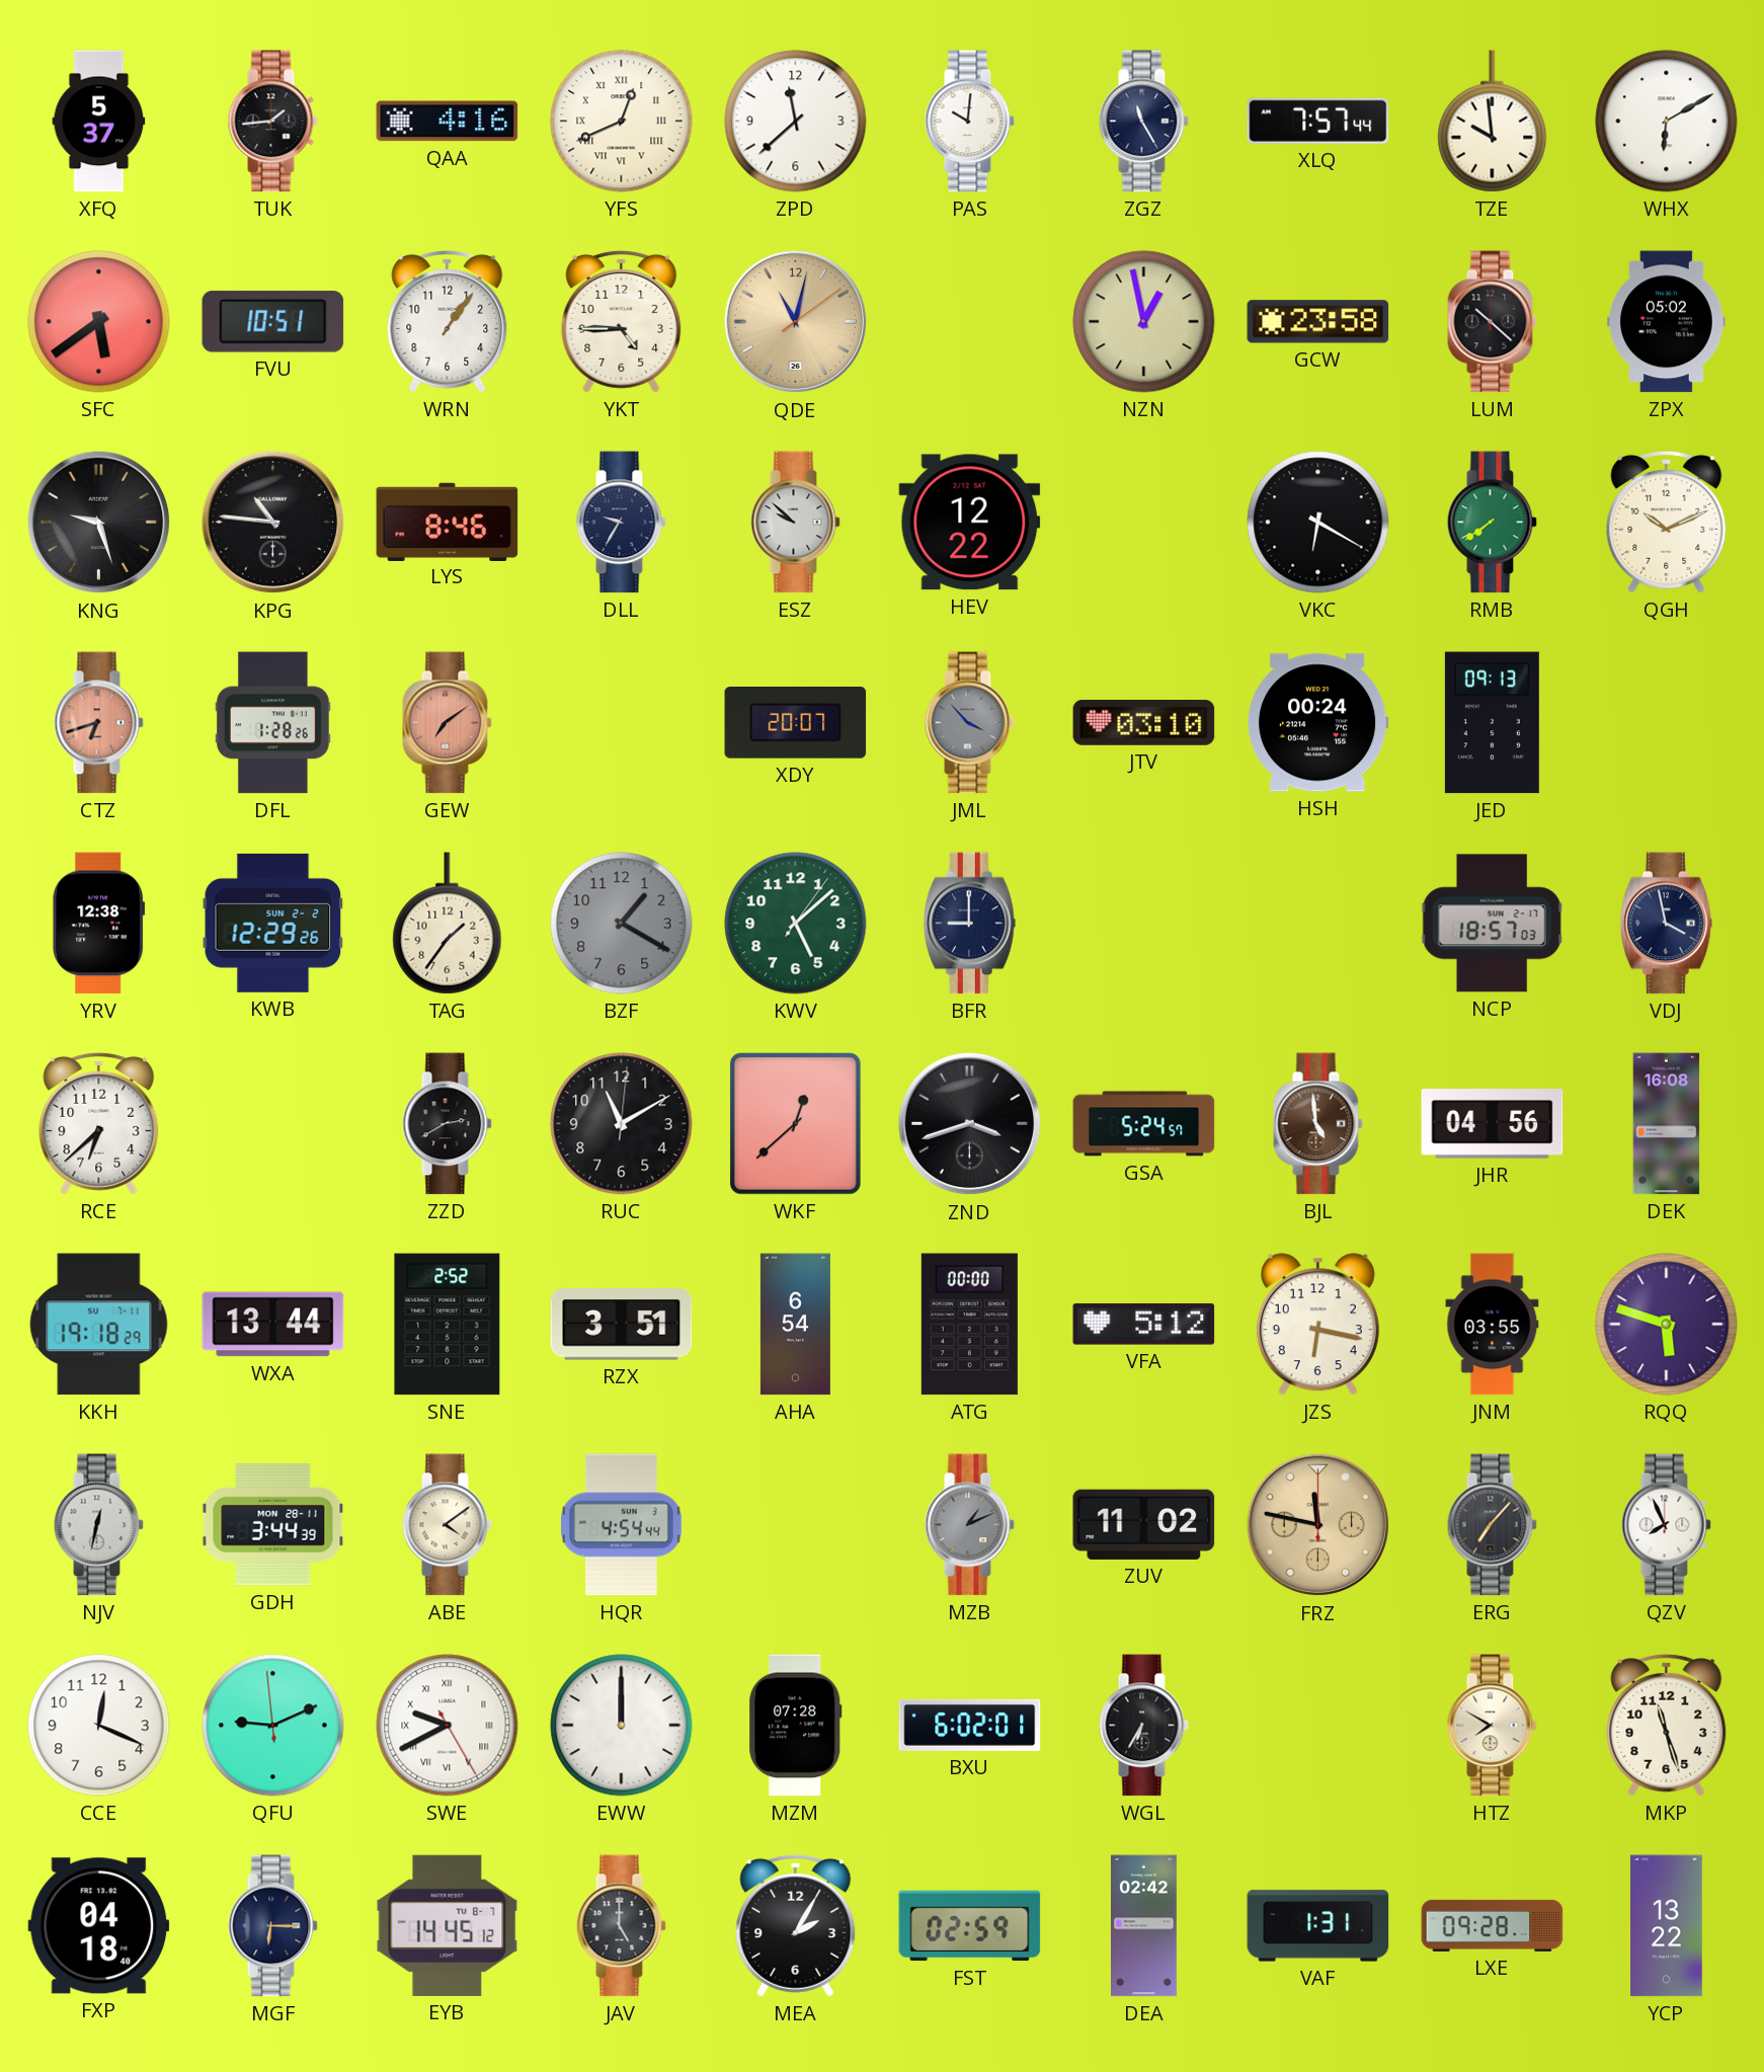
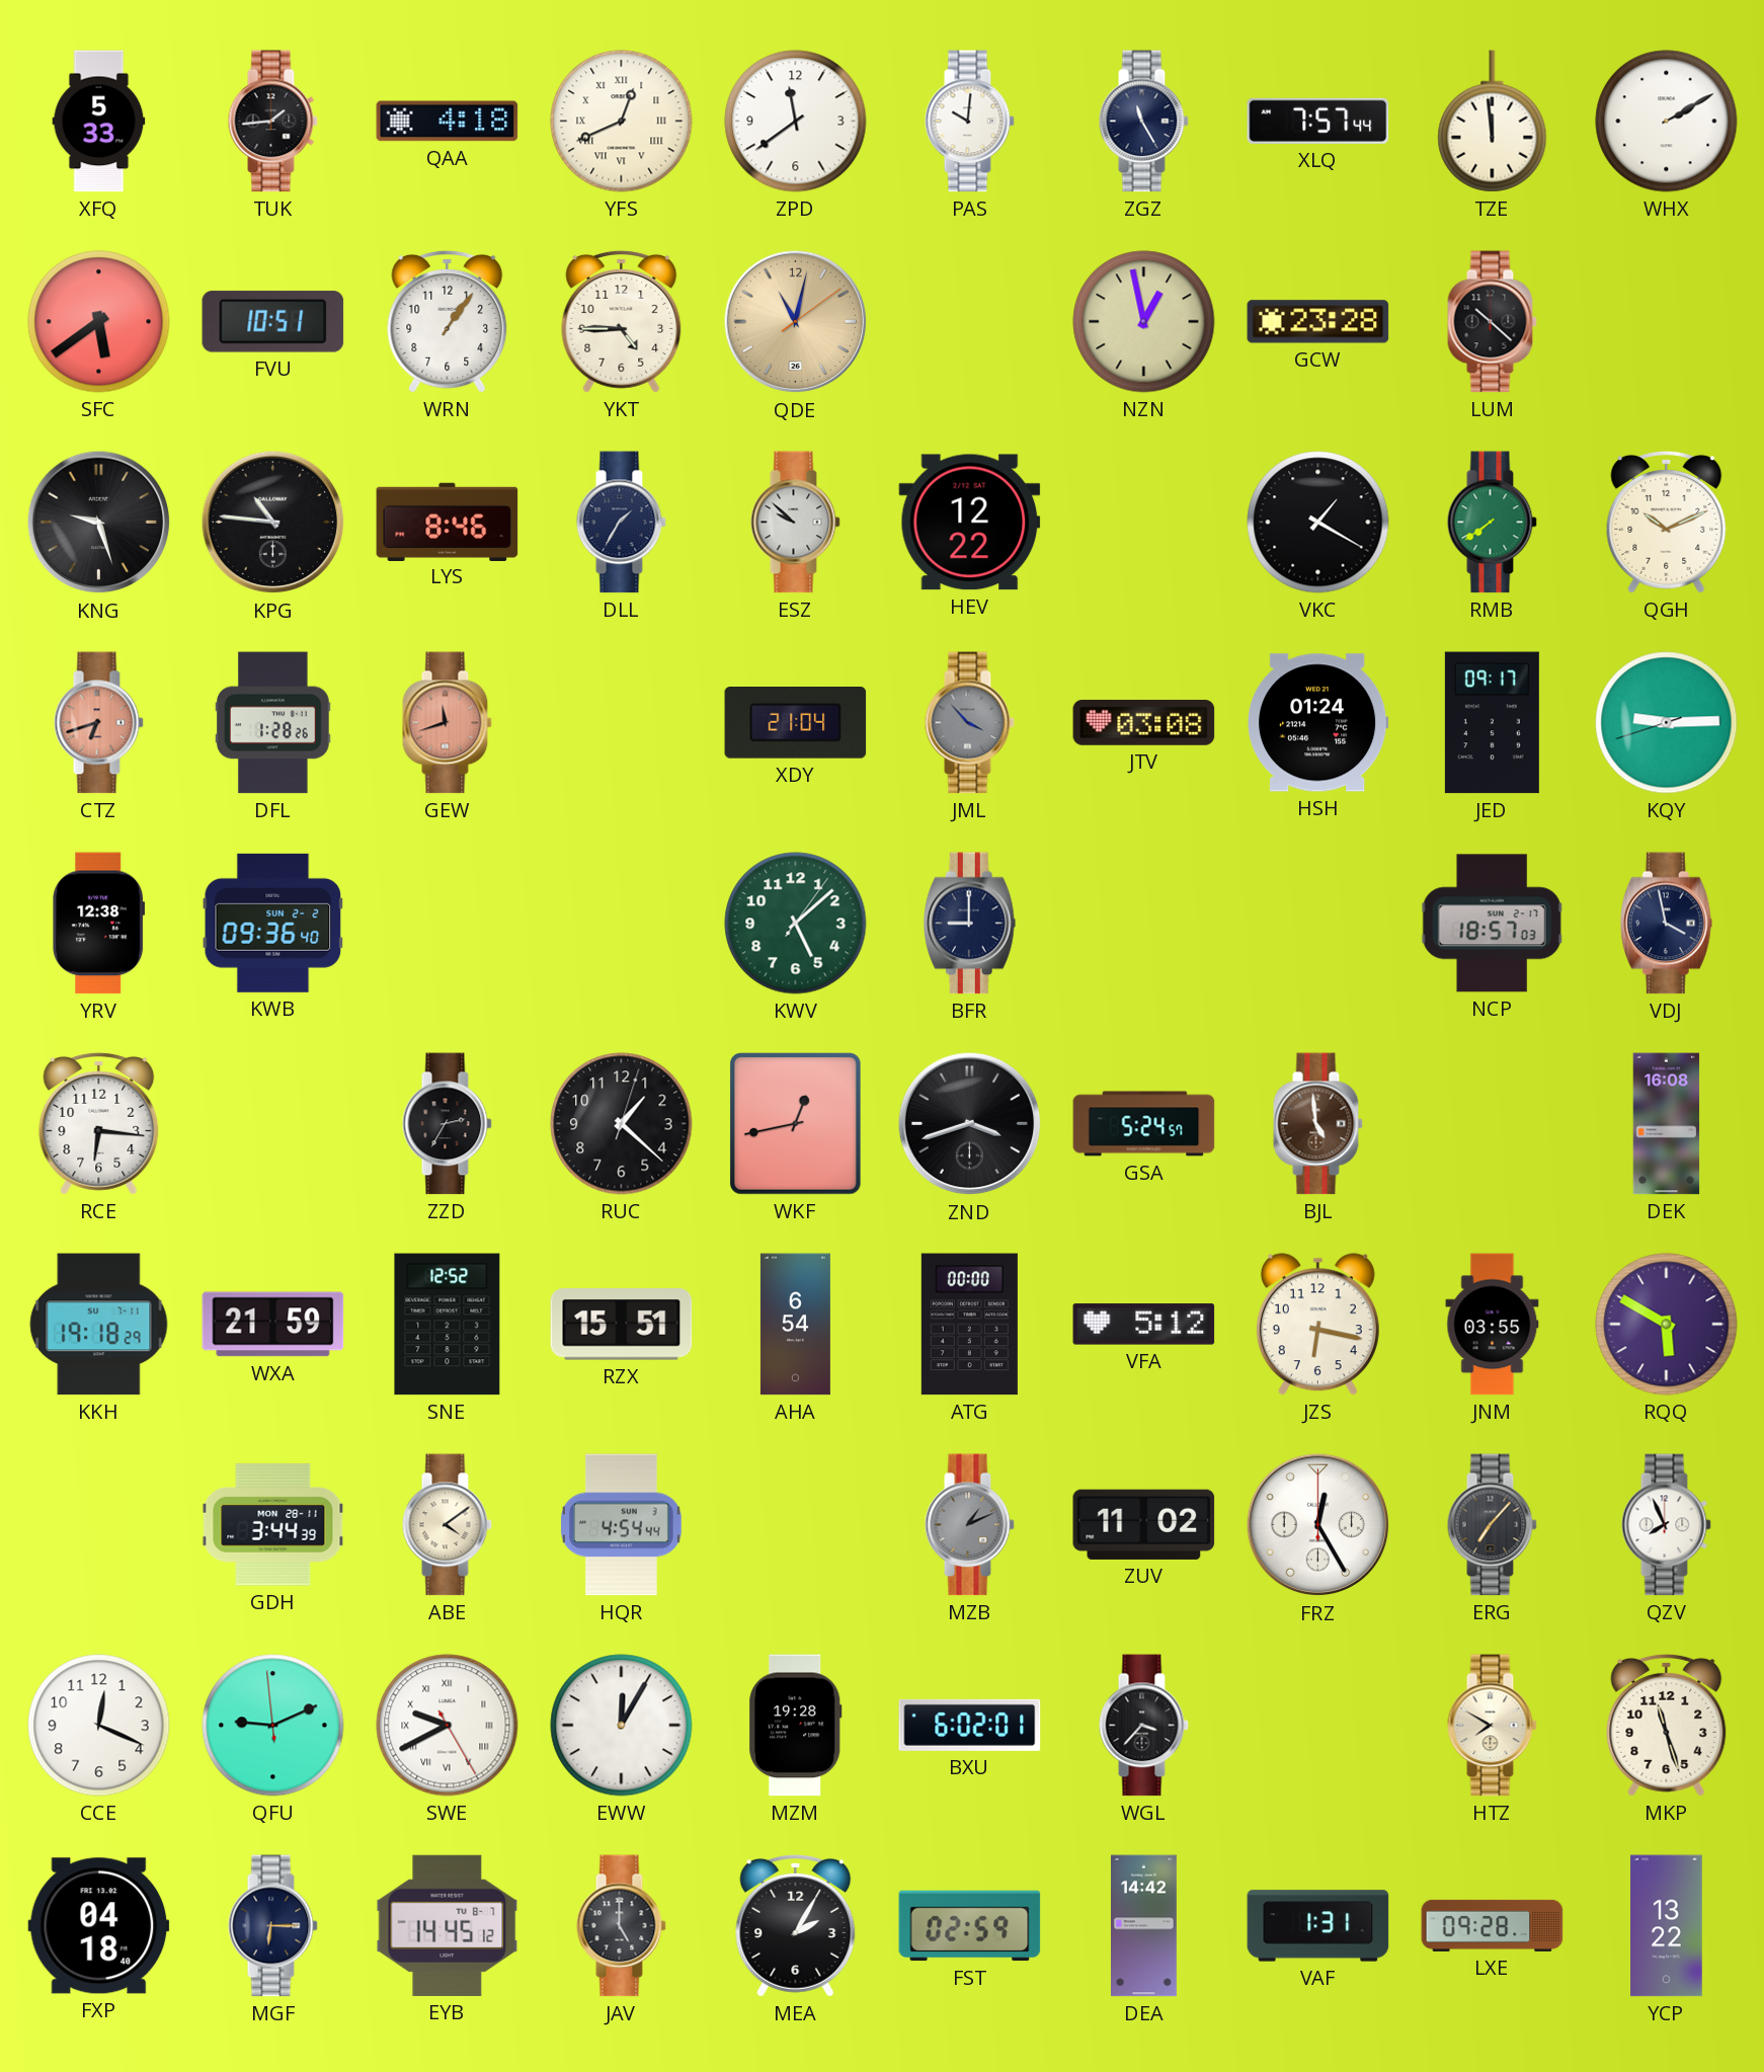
XFQ: 5:37 -> 5:33 (99, 122)
QAA: 4:16 -> 4:18 (448, 122)
ZPD: 11:38 -> 11:39 (796, 122)
TZE: 9:59 -> 11:59 (1493, 122)
WHX: 6:10 -> 2:10 (1667, 122)
GCW: 23:58 -> 23:28 (1318, 322)
ZPX: 05:02 -> none (1667, 322)
DLL: 9:35 -> 1:35 (621, 523)
VKC: 6:20 -> 1:20 (1318, 523)
GEW: 7:09 -> 11:42 (447, 723)
XDY: 20:07 -> 21:04 (796, 723)
JTV: 03:10 -> 03:08 (1144, 723)
HSH: 00:24 -> 01:24 (1318, 723)
JED: 09:13 -> 09:17 (1492, 723)
KQY: none -> 9:14 (1667, 723)
KWB: 12:29 -> 09:36 (273, 923)
TAG: 1:36 -> none (448, 924)
BZF: 1:20 -> none (622, 924)
RCE: 6:38 -> 6:16 (99, 1123)
ZZD: 2:40 -> 2:35 (447, 1124)
RUC: 11:10 -> 1:22 (622, 1124)
WKF: 12:38 -> 12:43 (796, 1124)
JHR: 04:56 -> none (1493, 1124)
WXA: 13:44 -> 21:59 (273, 1325)
SNE: 2:52 -> 12:52 (448, 1325)
RZX: 3:51 -> 15:51 (622, 1325)
RQQ: 5:48 -> 5:50 (1667, 1325)
NJV: 12:32 -> none (98, 1525)
FRZ: 11:47 -> 12:25 (1318, 1525)
FRZ dial: champagne -> white (1318, 1525)
EWW: 12:00 -> 12:05 (622, 1726)
MZM: 07:28 -> 19:28 (796, 1726)
WGL: 6:35 -> 3:37 (1143, 1726)
DEA: 02:42 -> 14:42 (1144, 1926)
